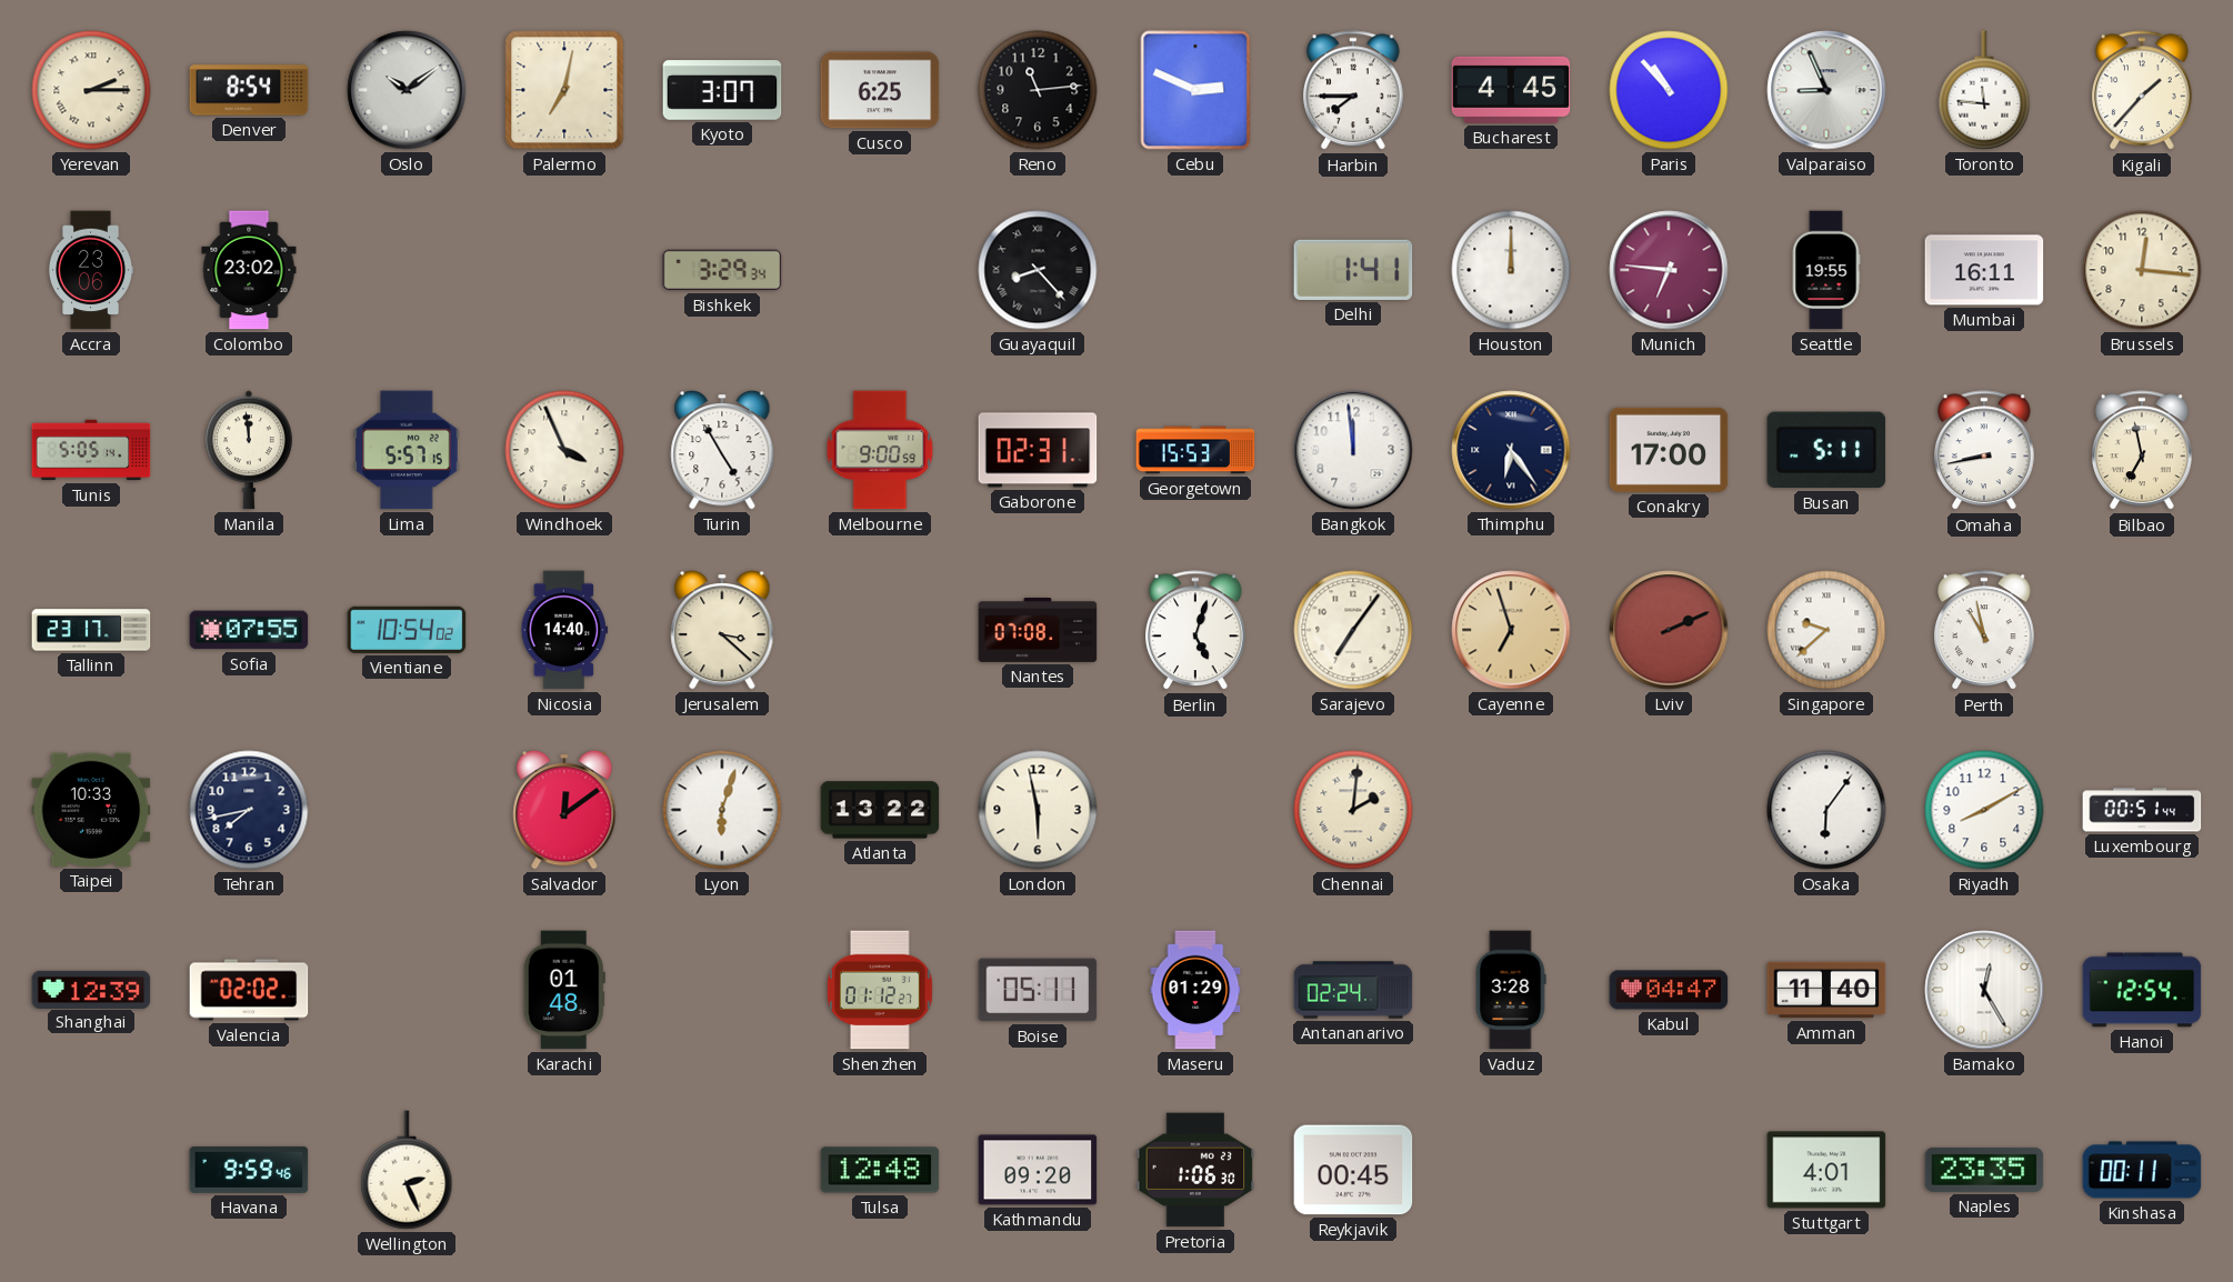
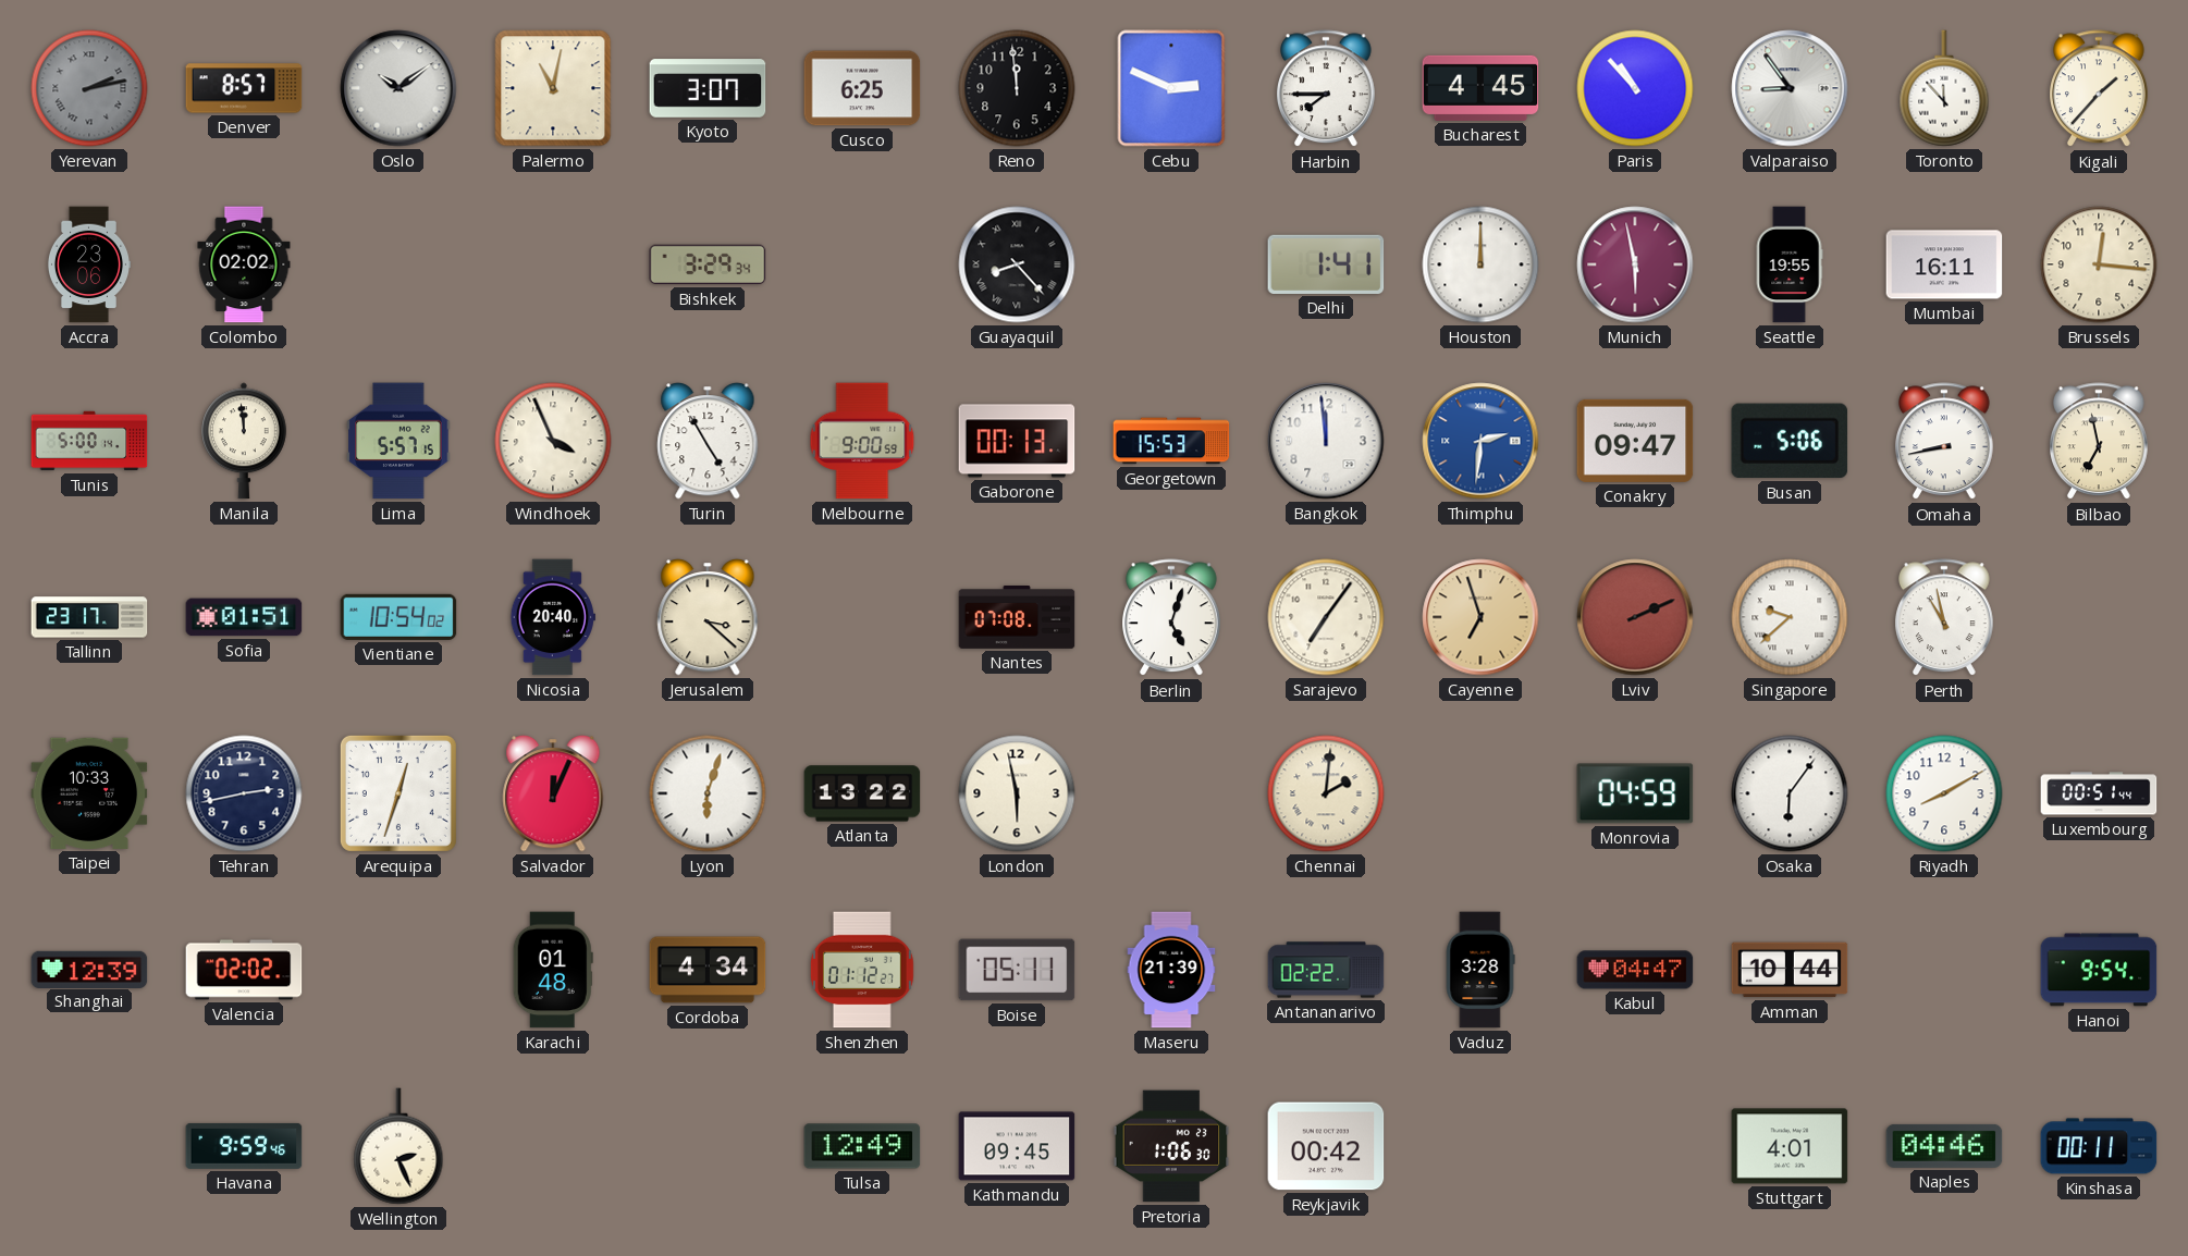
Yerevan: 2:15 -> 2:13 (89, 88)
Yerevan dial: cream -> grey (89, 88)
Denver: 8:54 -> 8:57 (244, 88)
Palermo: 7:02 -> 11:02 (553, 88)
Reno: 11:14 -> 11:59 (1017, 88)
Valparaiso: 8:56 -> 8:54 (1790, 88)
Toronto: 11:46 -> 11:53 (1944, 88)
Colombo: 23:02 -> 02:02 (244, 264)
Munich: 6:46 -> 5:58 (1635, 264)
Tunis: 5:05 -> 5:00 (89, 441)
Gaborone: 02:31 -> 00:13 (1017, 441)
Thimphu: 6:24 -> 2:31 (1480, 441)
Thimphu dial: navy -> blue (1480, 441)
Conakry: 17:00 -> 09:47 (1635, 441)
Busan: 5:11 -> 5:06 (1790, 441)
Sofia: 07:55 -> 01:51 (244, 617)
Nicosia: 14:40 -> 20:40 (553, 617)
Tehran: 7:43 -> 2:43 (244, 793)
Arequipa: none -> 12:33 (398, 793)
Salvador: 12:09 -> 12:04 (553, 795)
Monrovia: none -> 04:59 (1635, 793)
Cordoba: none -> 4:34 (708, 970)
Maseru: 01:29 -> 21:39 (1171, 970)
Antananarivo: 02:24 -> 02:22 (1326, 970)
Amman: 11:40 -> 10:44 (1790, 970)
Bamako: 12:25 -> none (1984, 990)
Hanoi: 12:54 -> 9:54 (2099, 970)
Tulsa: 12:48 -> 12:49 (862, 1146)
Kathmandu: 09:20 -> 09:45 (1017, 1146)
Reykjavik: 00:45 -> 00:42 (1326, 1146)
Naples: 23:35 -> 04:46 (1944, 1146)
